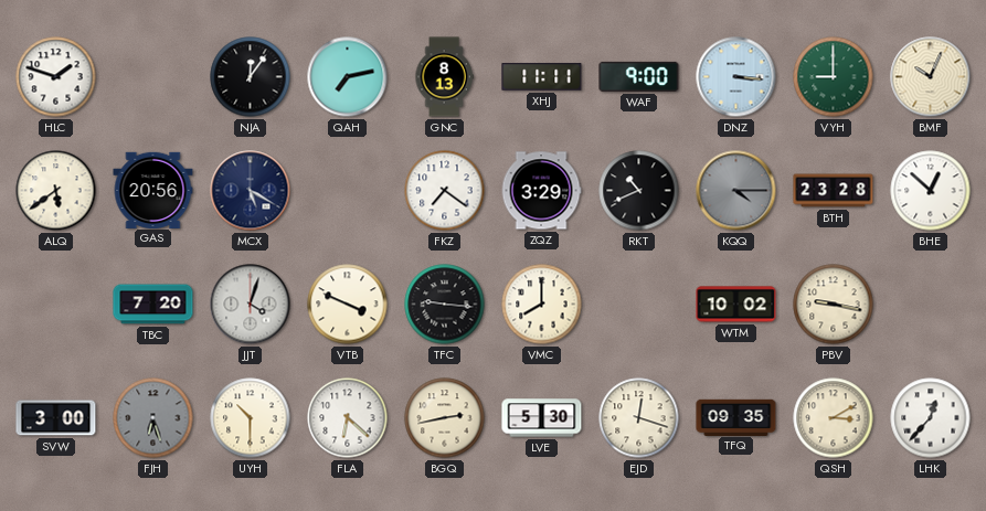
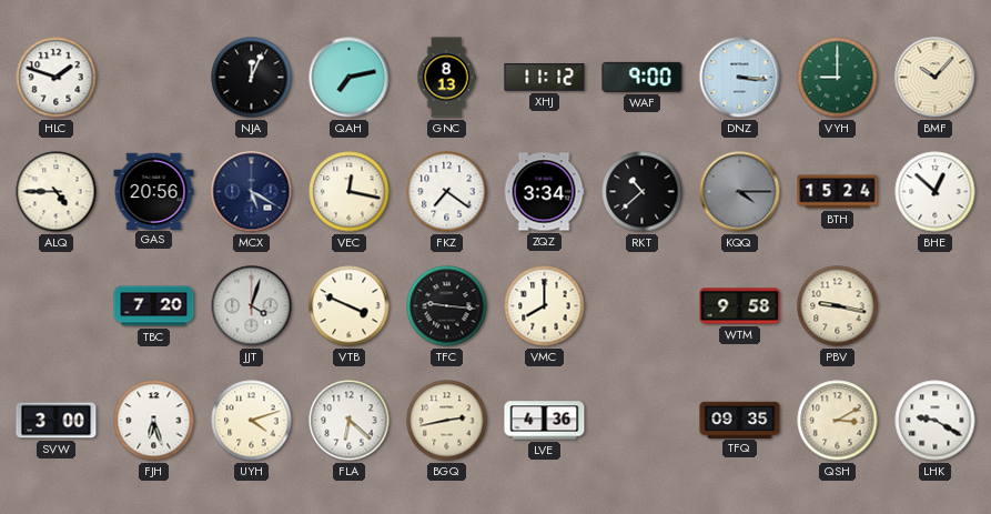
NJA: 12:06 -> 12:04 (252, 78)
XHJ: 11:11 -> 11:12 (545, 78)
BMF: 10:04 -> 10:07 (936, 78)
ALQ: 5:39 -> 4:45 (57, 192)
VEC: none -> 12:17 (350, 192)
ZQZ: 3:29 -> 3:34 (544, 192)
RKT: 10:41 -> 10:38 (643, 192)
BTH: 23:28 -> 15:24 (838, 192)
WTM: 10:02 -> 9:58 (740, 306)
FJH dial: grey -> white (154, 421)
UYH: 10:30 -> 4:12 (252, 421)
LVE: 5:30 -> 4:36 (545, 421)
EJD: 12:18 -> none (639, 418)
LHK: 12:37 -> 9:20 (936, 421)
